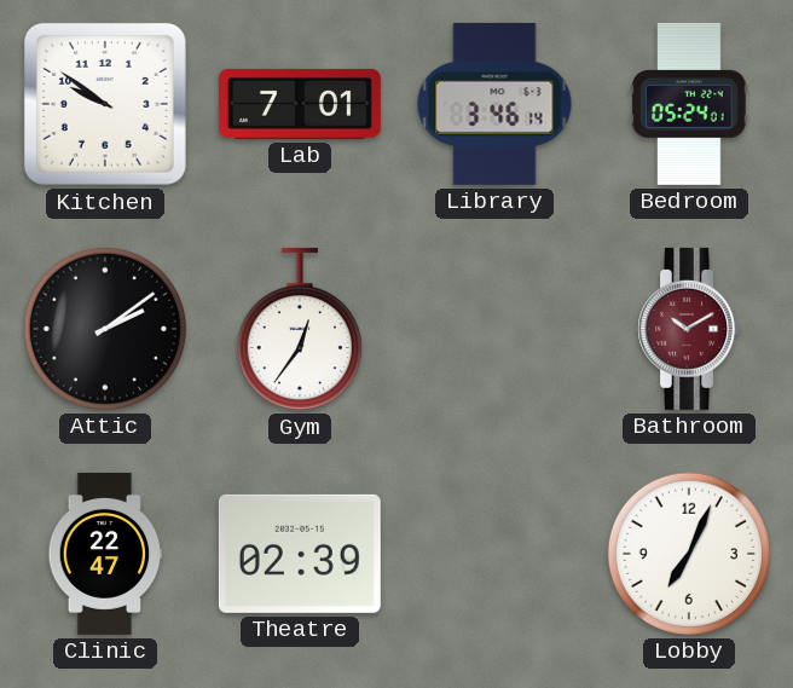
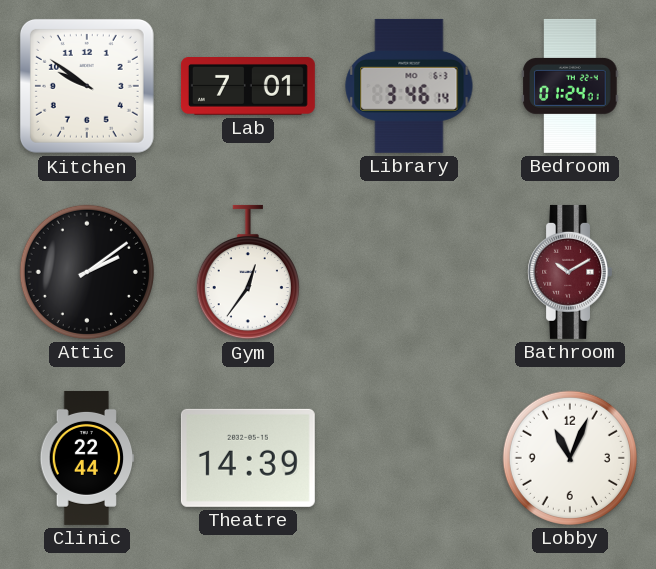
Bedroom: 05:24 -> 01:24 (570, 86)
Clinic: 22:47 -> 22:44 (87, 458)
Theatre: 02:39 -> 14:39 (248, 458)
Lobby: 7:04 -> 11:04 (570, 458)
